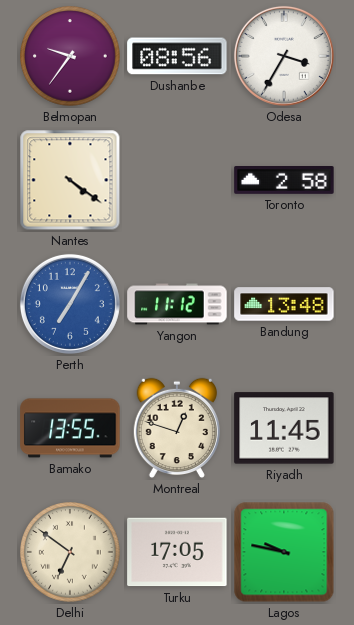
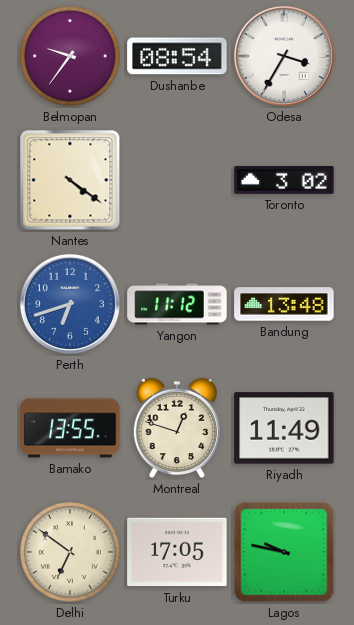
Dushanbe: 08:56 -> 08:54 (177, 56)
Toronto: 2:58 -> 3:02 (284, 181)
Perth: 7:05 -> 6:42 (70, 304)
Riyadh: 11:45 -> 11:49 (284, 428)
